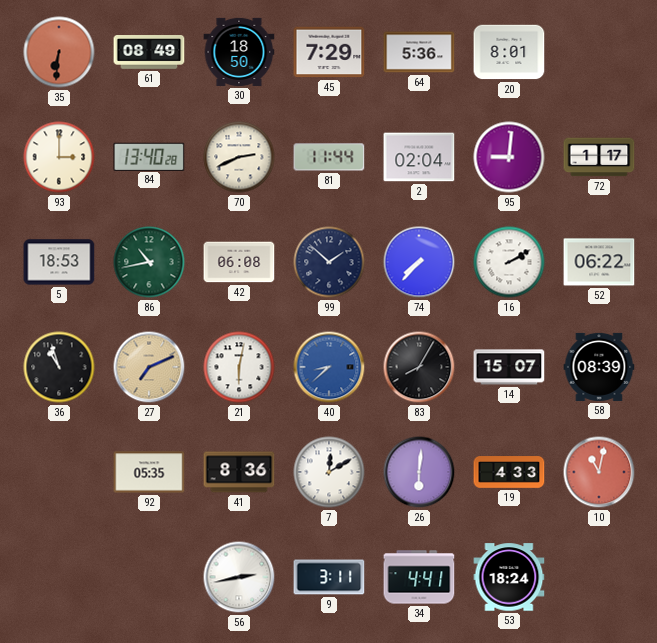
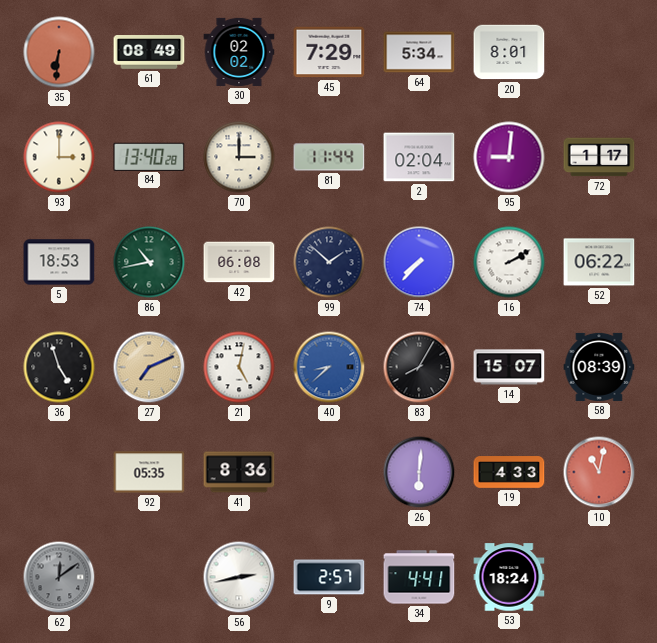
30: 18:50 -> 02:02 (239, 52)
64: 5:36 -> 5:34 (419, 52)
70: 2:41 -> 3:00 (239, 157)
36: 10:57 -> 4:57 (59, 367)
21: 6:02 -> 5:02 (239, 367)
7: 12:10 -> none (329, 472)
62: none -> 12:09 (59, 577)
9: 3:11 -> 2:57 (329, 577)
